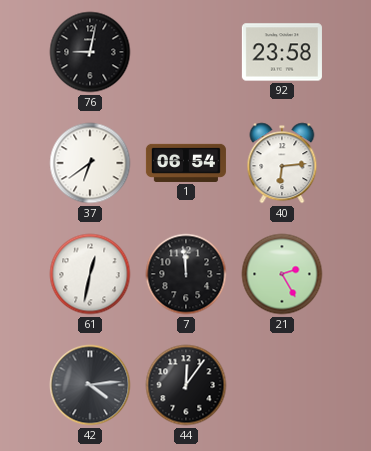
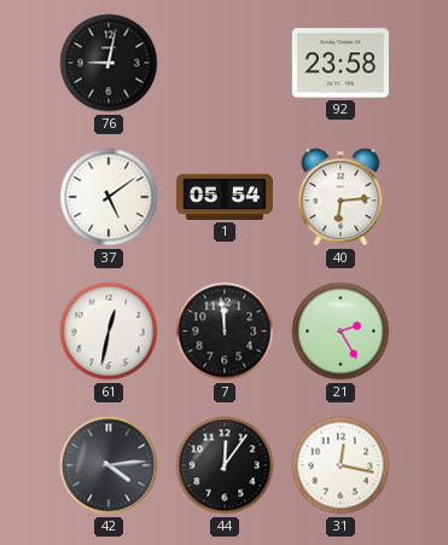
37: 6:39 -> 5:09 (109, 197)
1: 06:54 -> 05:54 (225, 197)
31: none -> 12:17 (341, 465)
